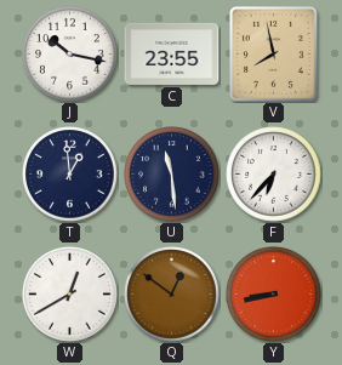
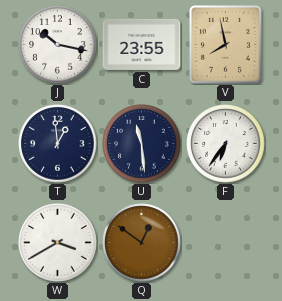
F: 6:37 -> 6:36 (226, 144)
W: 12:40 -> 3:40 (58, 243)
Y: 8:43 -> none (274, 295)
